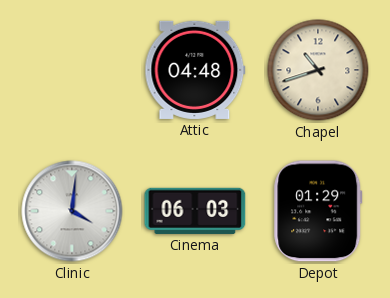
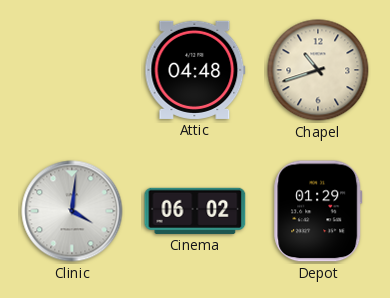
Cinema: 06:03 -> 06:02 (195, 211)
